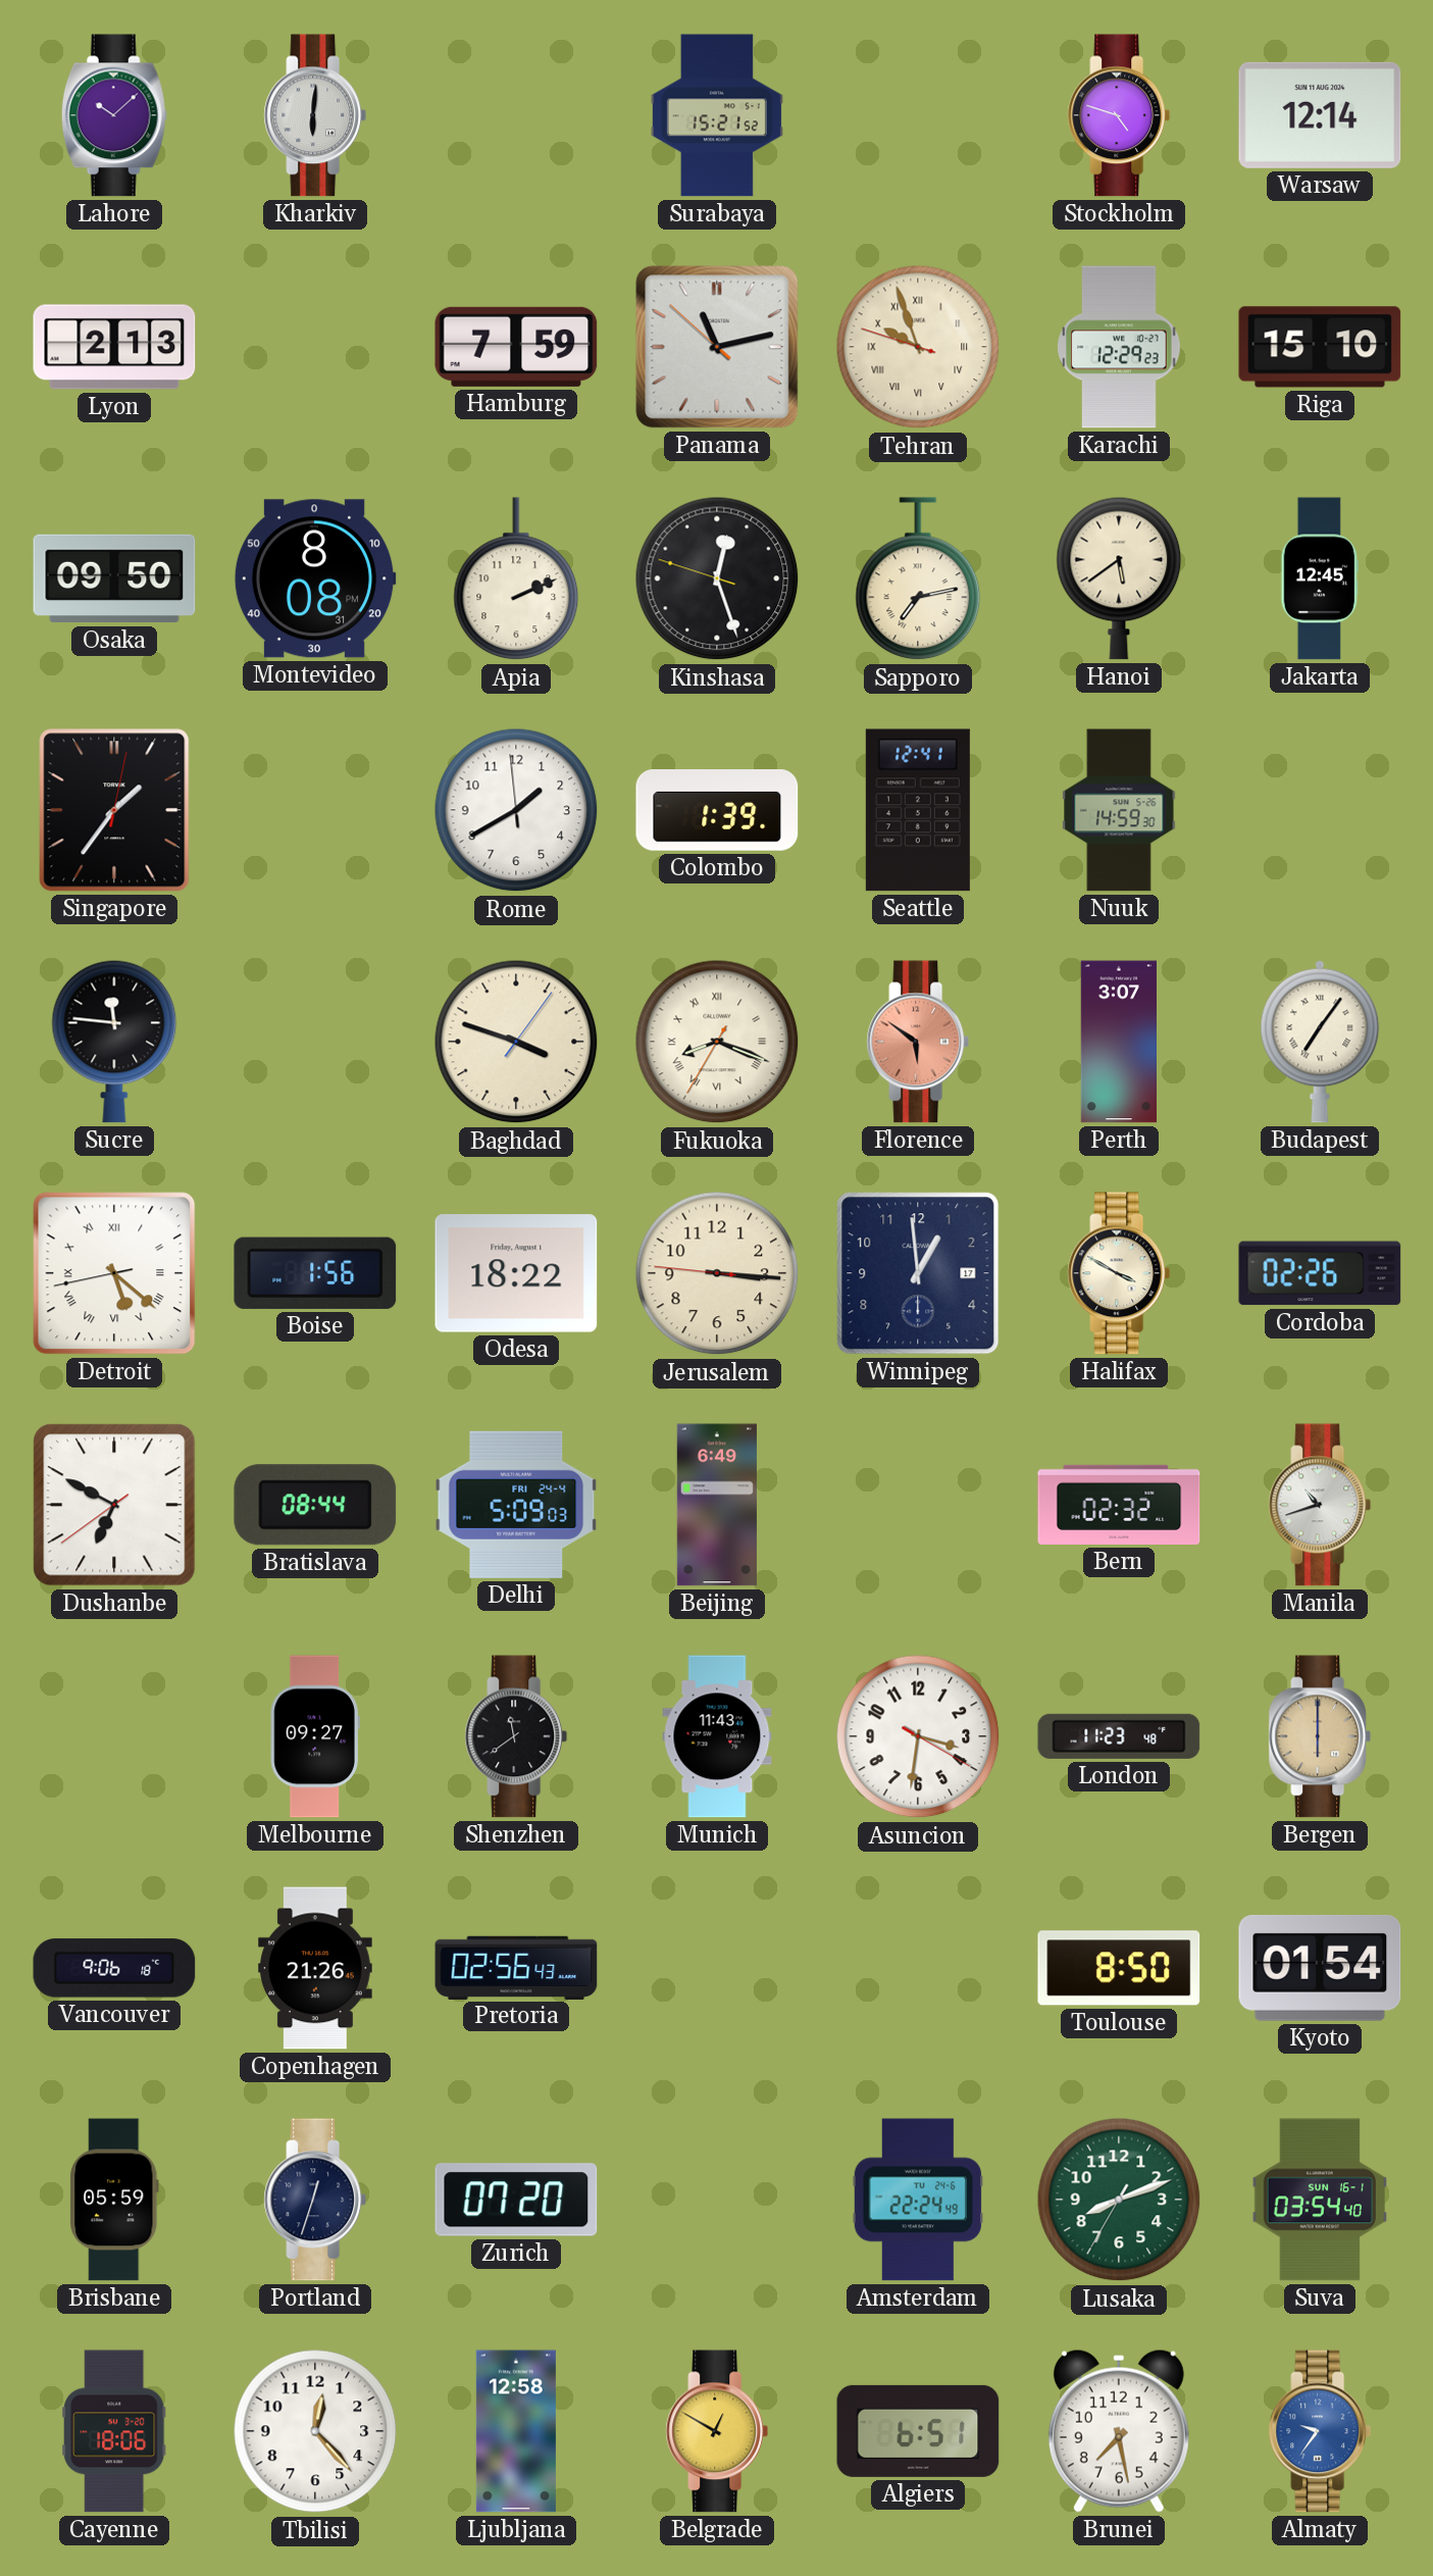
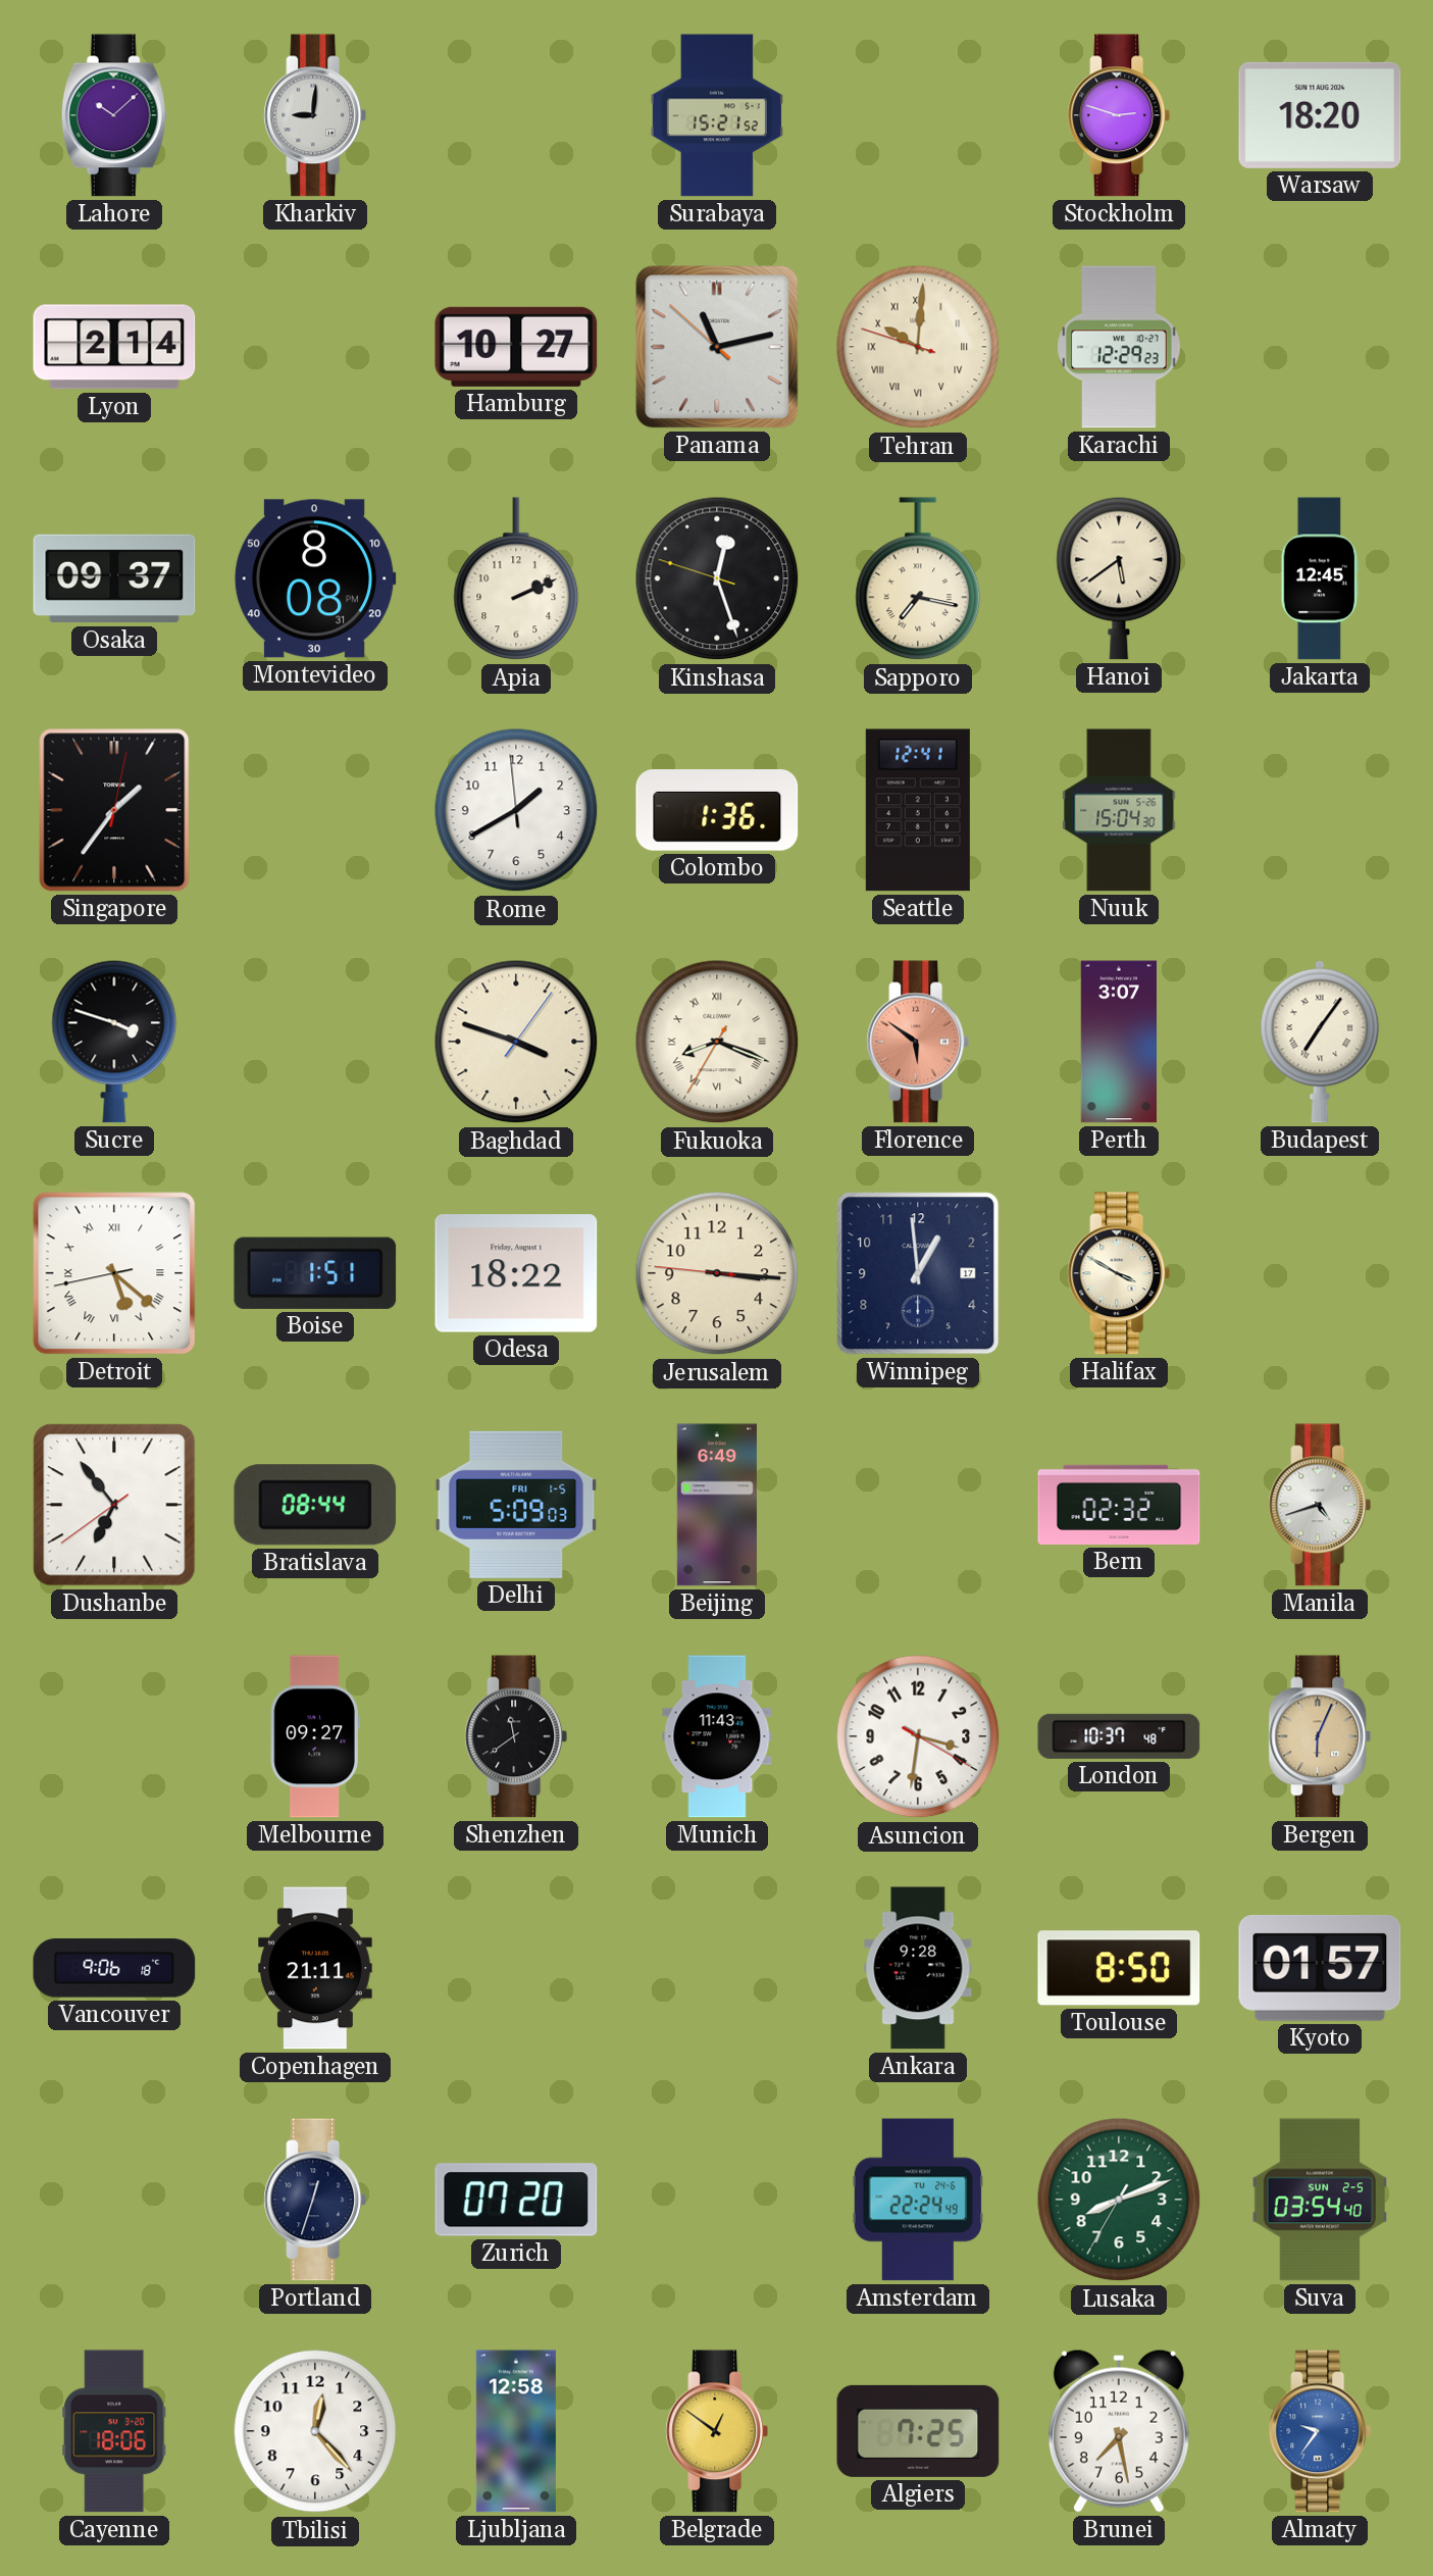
Kharkiv: 6:01 -> 9:01 (315, 115)
Stockholm: 4:48 -> 2:48 (1119, 115)
Warsaw: 12:14 -> 18:20 (1320, 115)
Lyon: 2:13 -> 2:14 (114, 347)
Hamburg: 7:59 -> 10:27 (516, 347)
Tehran: 9:56 -> 10:00 (918, 347)
Riga: 15:10 -> none (1320, 347)
Osaka: 09:50 -> 09:37 (114, 578)
Sapporo: 7:13 -> 7:17 (918, 579)
Colombo: 1:39 -> 1:36 (717, 811)
Nuuk: 14:59 -> 15:04 (1119, 810)
Sucre: 11:46 -> 3:48 (114, 1042)
Boise: 1:56 -> 1:51 (315, 1273)
Cordoba: 02:26 -> none (1320, 1273)
Dushanbe: 6:49 -> 6:53 (114, 1505)
Delhi date: FRI 24-4 -> FRI 1-5 (516, 1505)
Manila: 10:42 -> 4:42 (1320, 1505)
London: 11:23 -> 10:37 (1119, 1736)
Bergen: 6:00 -> 6:04 (1320, 1736)
Copenhagen: 21:26 -> 21:11 (315, 1968)
Pretoria: 02:56 -> none (516, 1967)
Ankara: none -> 9:28 (918, 1968)
Kyoto: 01:54 -> 01:57 (1320, 1969)
Brisbane: 05:59 -> none (114, 2200)
Suva date: SUN 16-1 -> SUN 2-5 (1319, 2200)
Belgrade: 12:50 -> 12:51 (717, 2431)
Algiers: 6:51 -> 7:25 (918, 2431)
